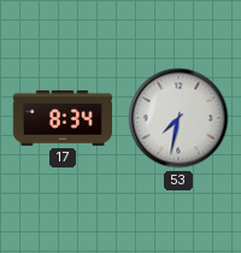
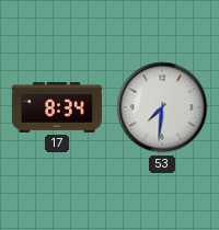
53: 7:32 -> 7:31 (162, 107)
